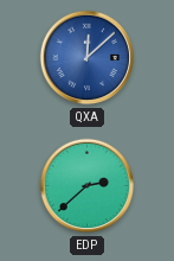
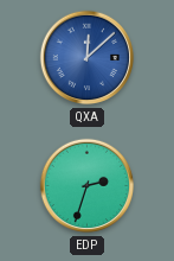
EDP: 2:38 -> 2:33 (88, 186)
